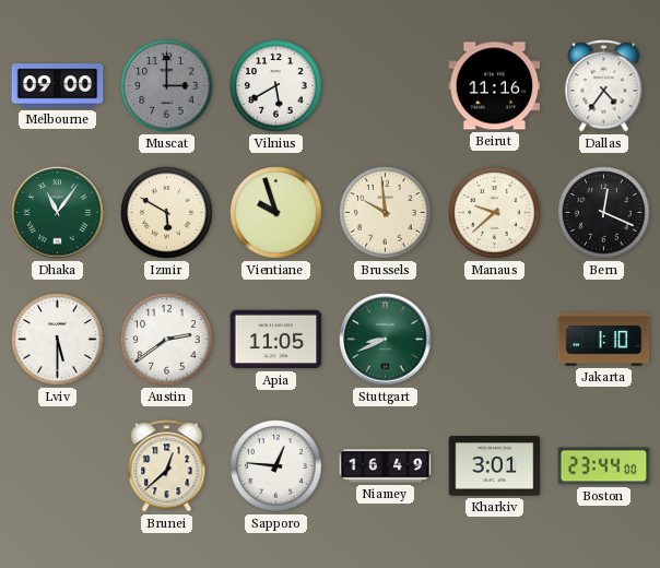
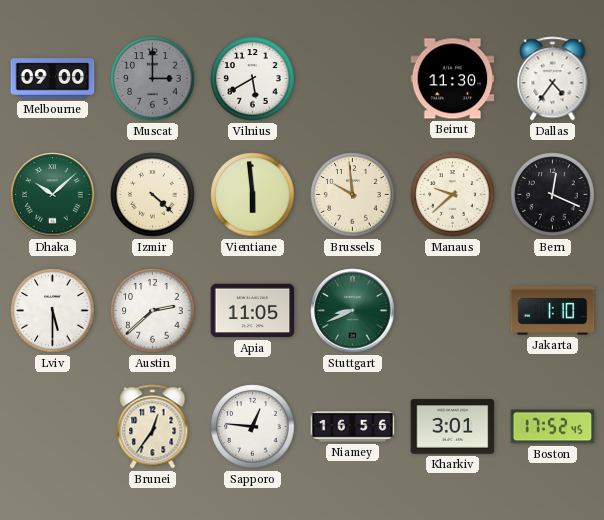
Beirut: 11:16 -> 11:30 (453, 79)
Dhaka: 11:06 -> 10:08 (53, 195)
Izmir: 5:50 -> 4:22 (153, 195)
Vientiane: 9:57 -> 5:59 (253, 195)
Austin: 2:39 -> 2:38 (153, 311)
Brunei: 12:38 -> 12:36 (153, 427)
Niamey: 16:49 -> 16:56 (353, 427)
Boston: 23:44 -> 17:52 (553, 427)
